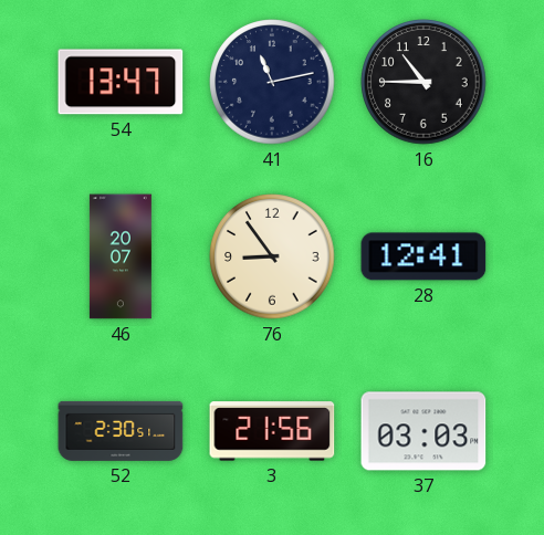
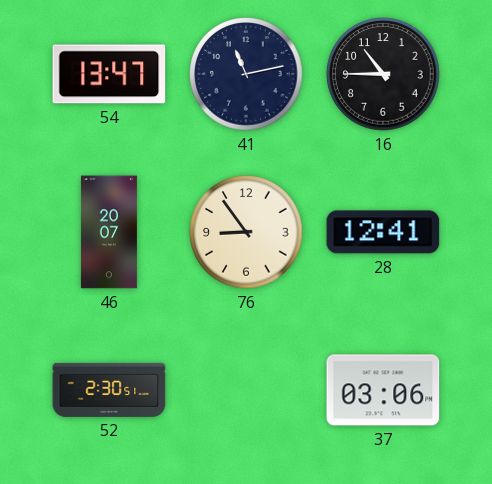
3: 21:56 -> none (272, 431)
37: 03:03 -> 03:06 (383, 390)
